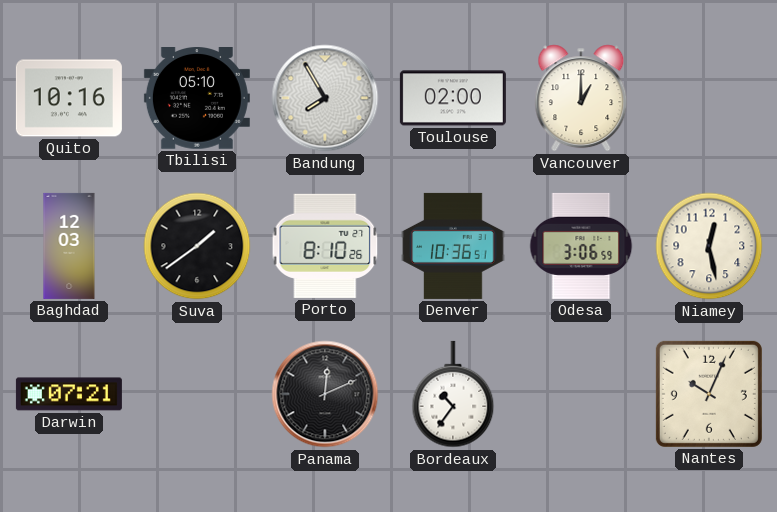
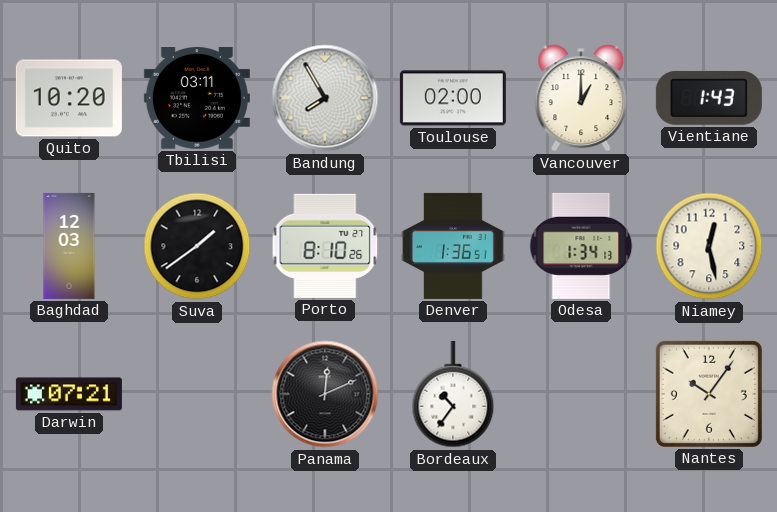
Quito: 10:16 -> 10:20 (69, 98)
Tbilisi: 05:10 -> 03:11 (197, 99)
Vientiane: none -> 1:43 (709, 98)
Denver: 10:36 -> 1:36 (453, 246)
Odesa: 3:06 -> 1:34 (581, 246)
Nantes: 10:04 -> 10:06 (709, 394)
